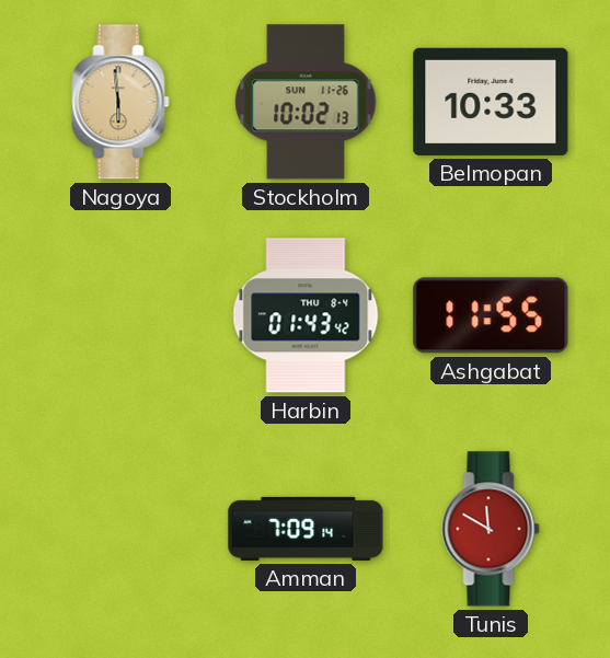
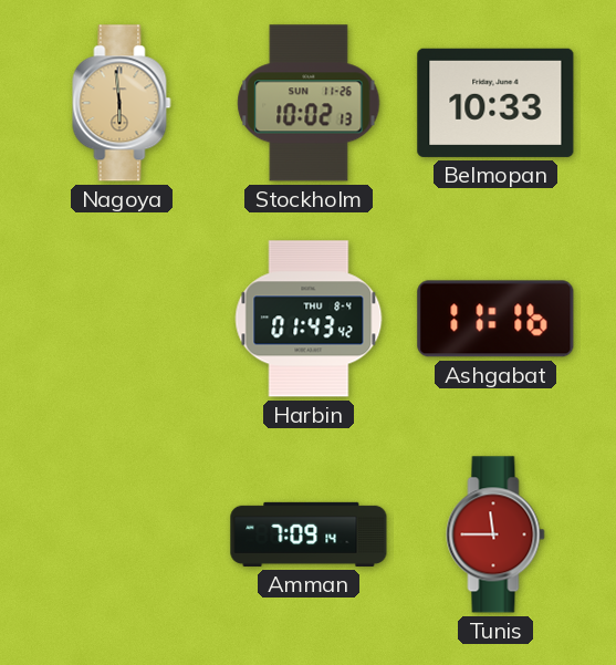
Ashgabat: 11:55 -> 11:16 (495, 319)
Tunis: 11:50 -> 11:45 (495, 534)
